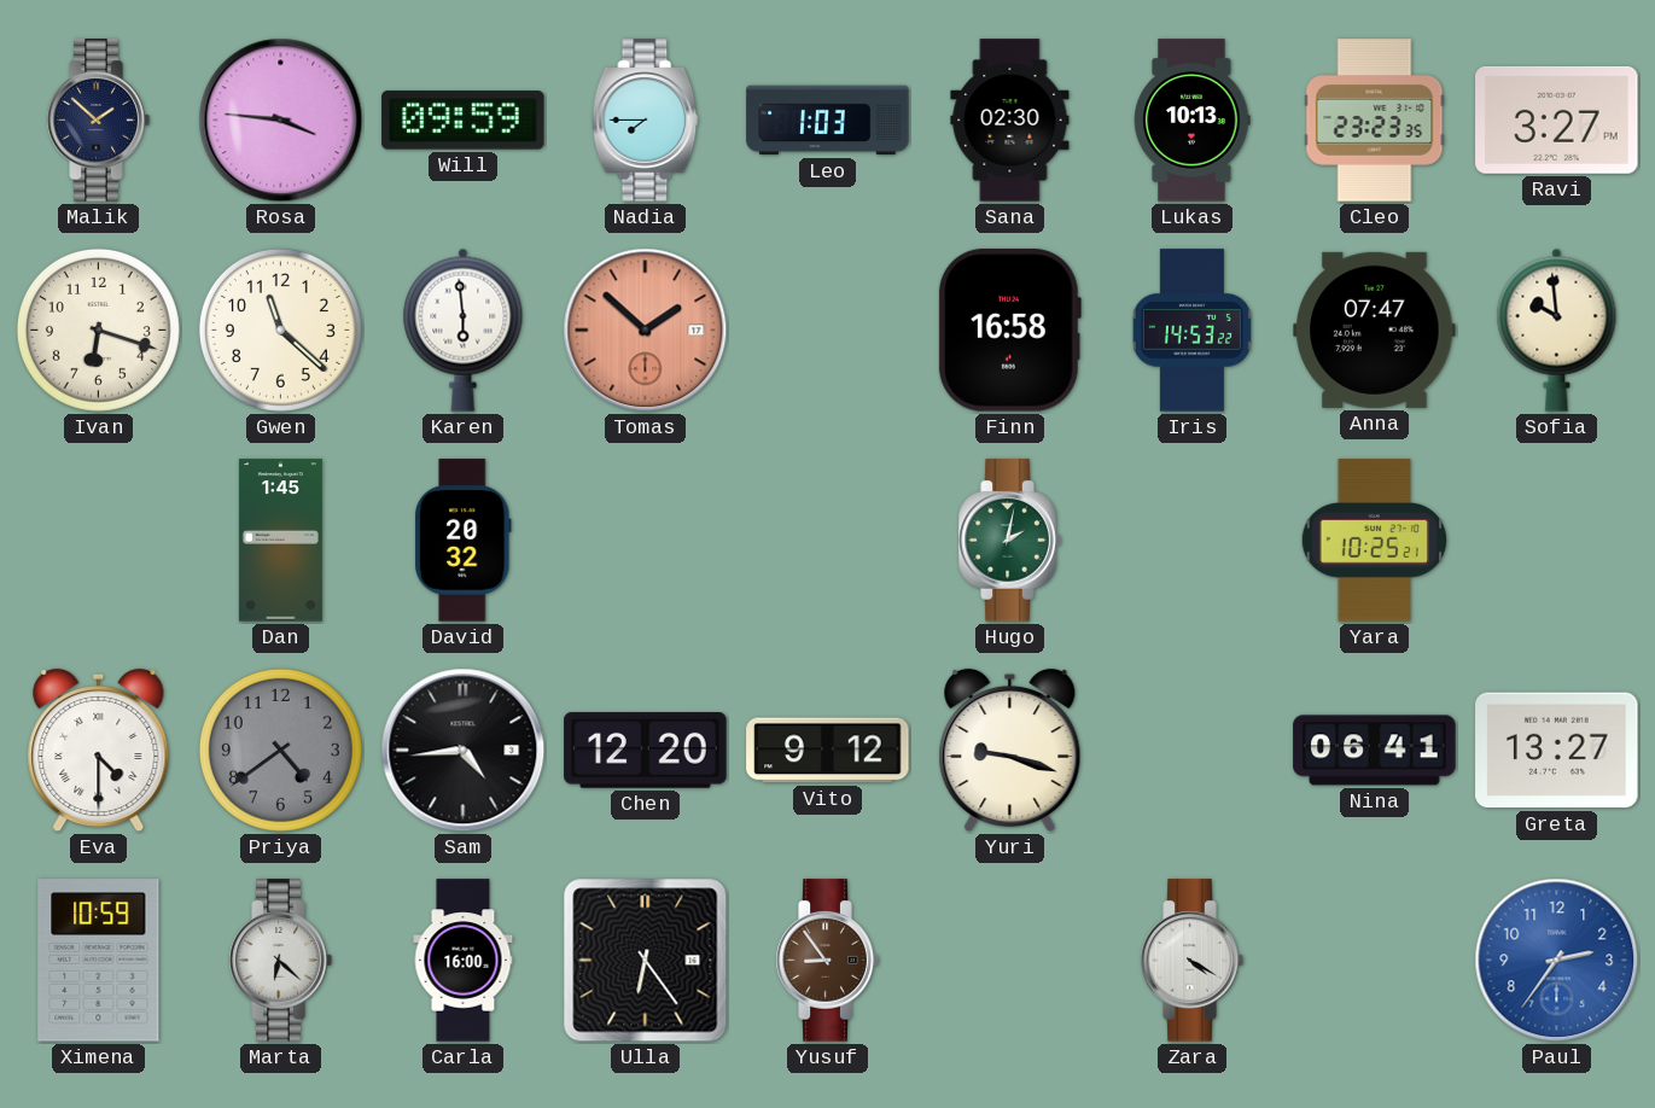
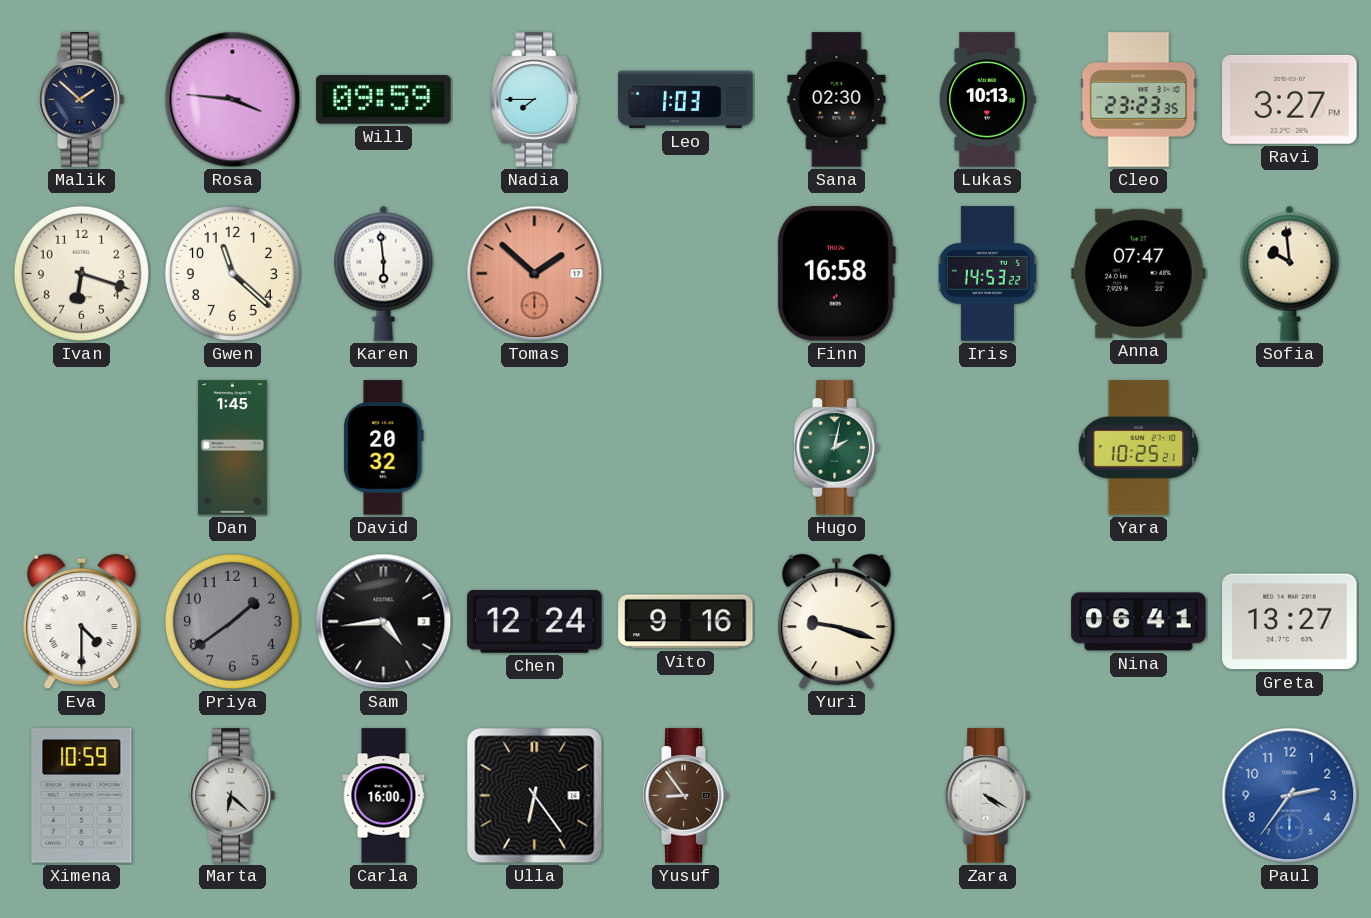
Priya: 4:39 -> 1:39 (232, 621)
Chen: 12:20 -> 12:24 (535, 622)
Vito: 9:12 -> 9:16 (686, 622)
